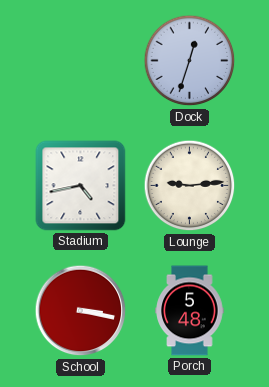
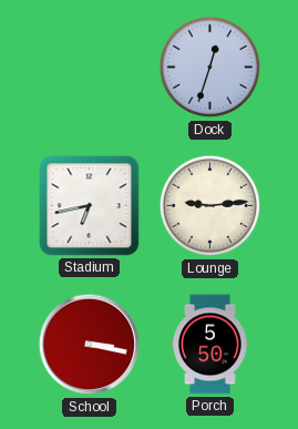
Stadium: 4:43 -> 6:43 (90, 206)
Porch: 5:48 -> 5:50 (210, 345)
